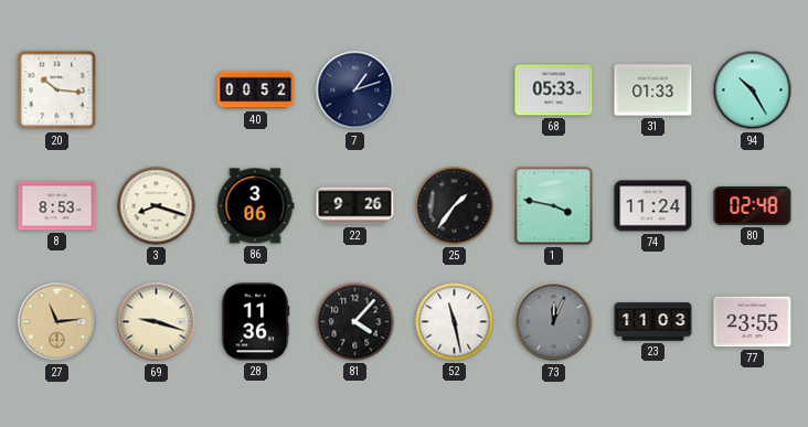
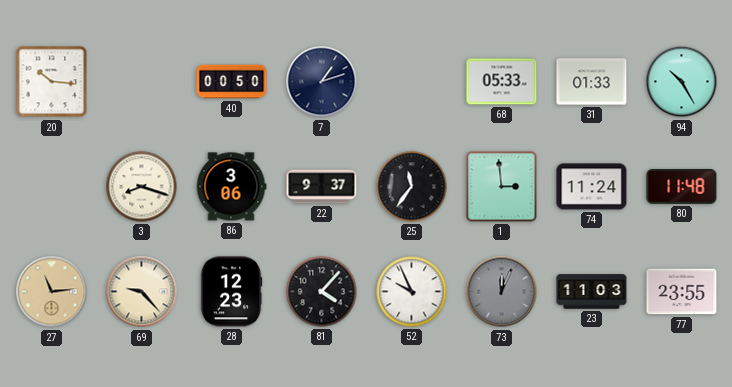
40: 00:52 -> 00:50 (232, 82)
8: 8:53 -> none (57, 206)
22: 9:26 -> 9:37 (322, 187)
25: 1:36 -> 11:36 (412, 187)
1: 3:47 -> 2:59 (502, 187)
80: 02:48 -> 11:48 (682, 186)
69: 9:18 -> 9:23 (142, 292)
28: 11:36 -> 12:23 (231, 292)
52: 11:28 -> 9:56 (412, 292)
